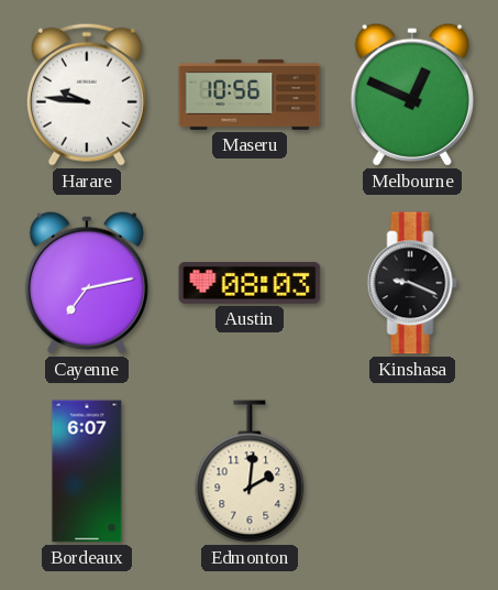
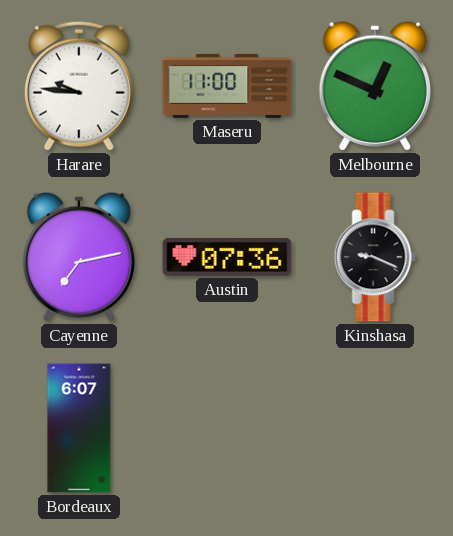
Maseru: 10:56 -> 11:00 (227, 86)
Austin: 08:03 -> 07:36 (227, 257)
Edmonton: 2:01 -> none (250, 471)
